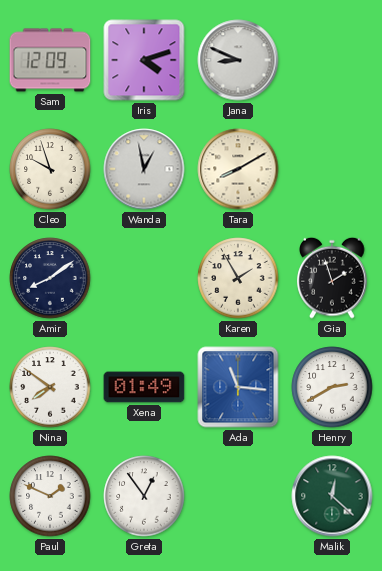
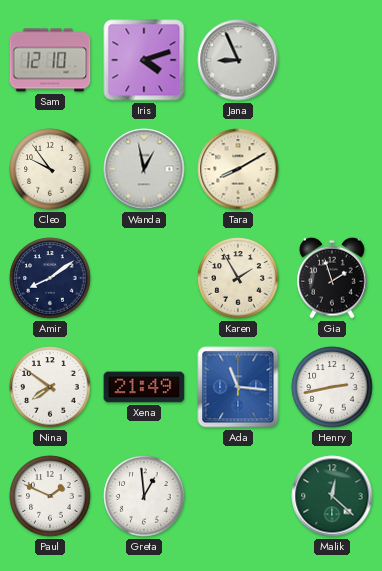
Sam: 12:09 -> 12:10 (50, 60)
Jana: 8:49 -> 8:56 (238, 60)
Cleo: 9:57 -> 9:54 (50, 169)
Xena: 01:49 -> 21:49 (144, 387)
Henry: 2:40 -> 2:43 (332, 387)
Greta: 12:54 -> 12:59 (144, 496)
